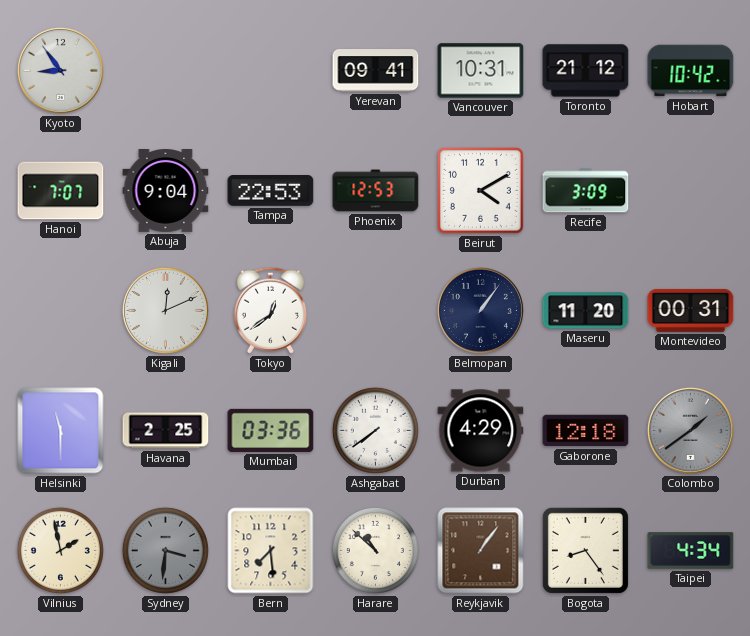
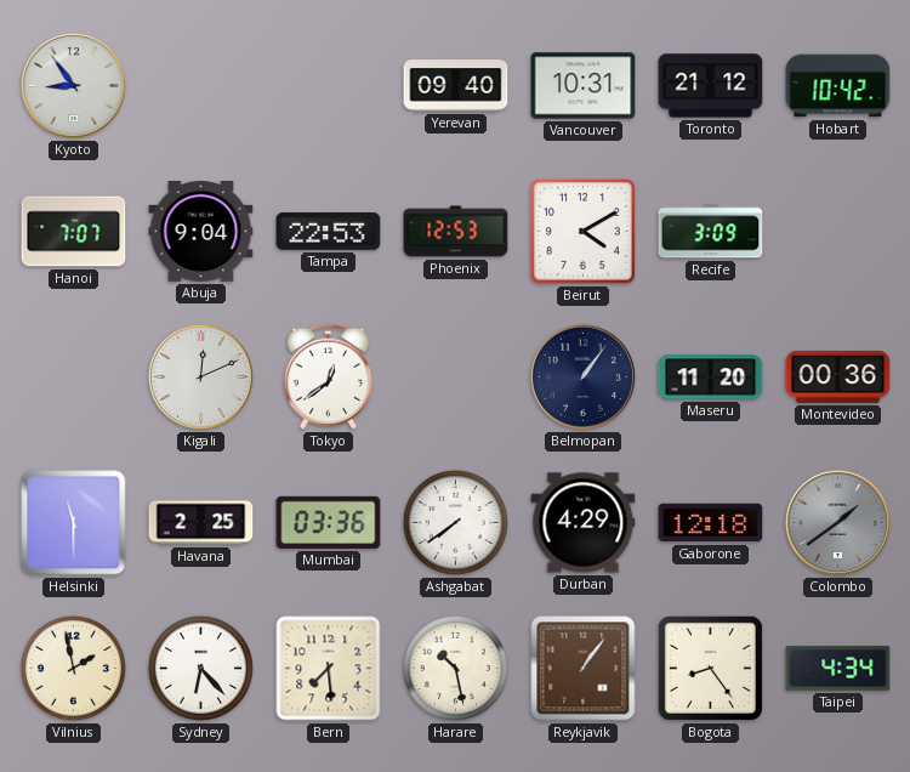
Yerevan: 09:41 -> 09:40 (456, 86)
Montevideo: 00:31 -> 00:36 (838, 376)
Sydney: 3:31 -> 6:23 (200, 668)
Sydney dial: grey -> white (200, 668)
Harare: 10:52 -> 10:28 (455, 668)
